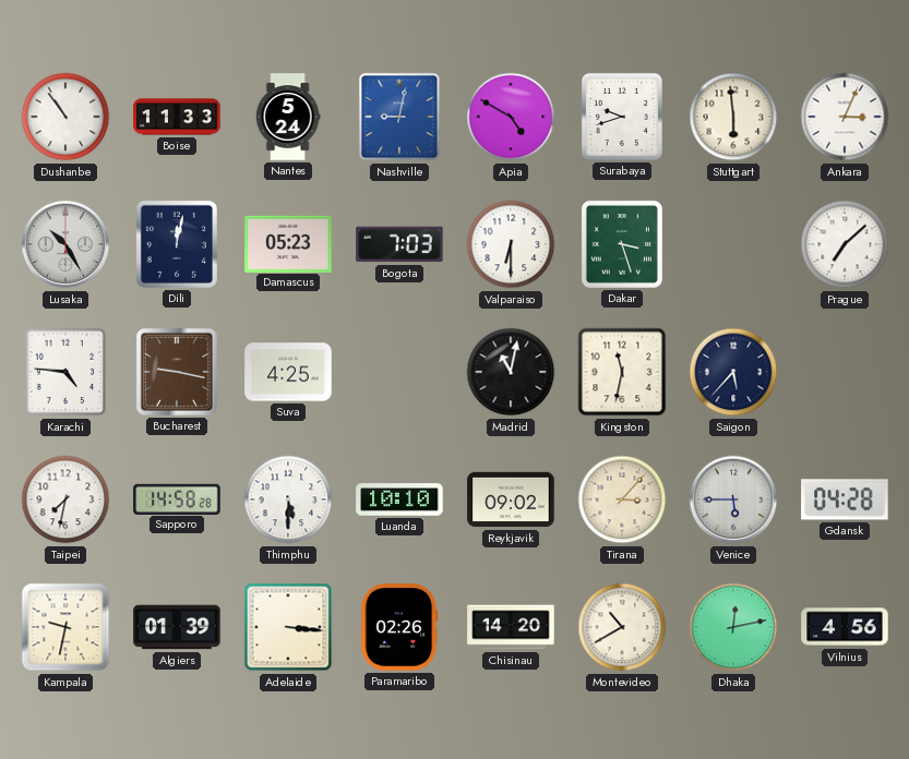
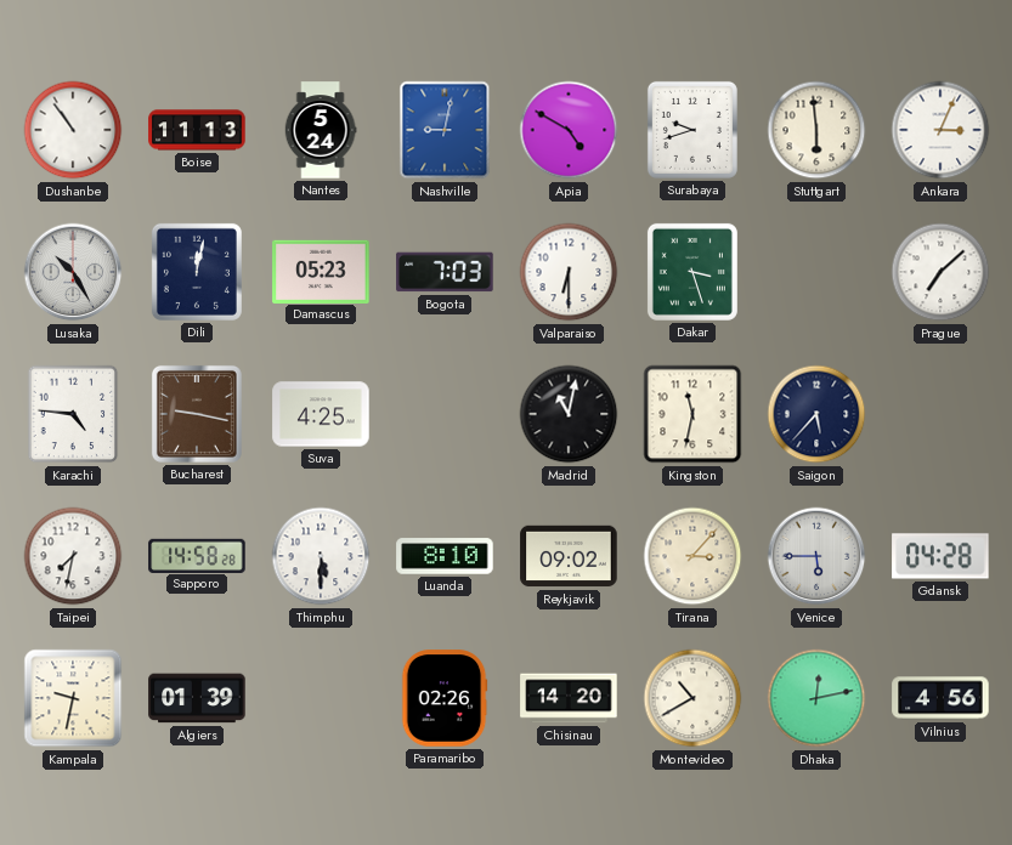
Boise: 11:33 -> 11:13 (197, 130)
Luanda: 10:10 -> 8:10 (445, 556)
Adelaide: 3:16 -> none (288, 627)
